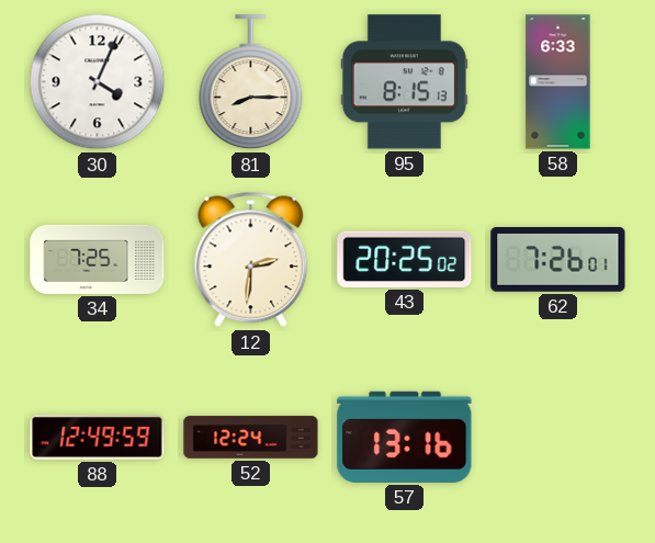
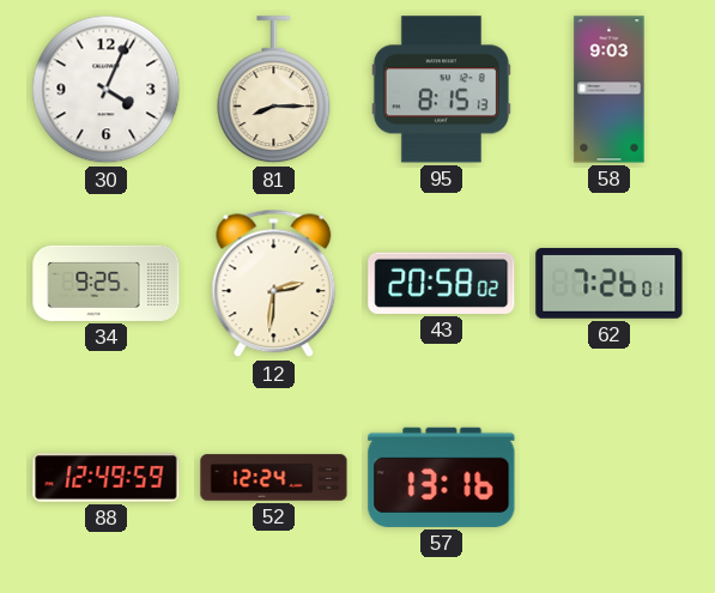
58: 6:33 -> 9:03 (610, 90)
34: 7:25 -> 9:25 (107, 283)
43: 20:25 -> 20:58 (442, 283)
